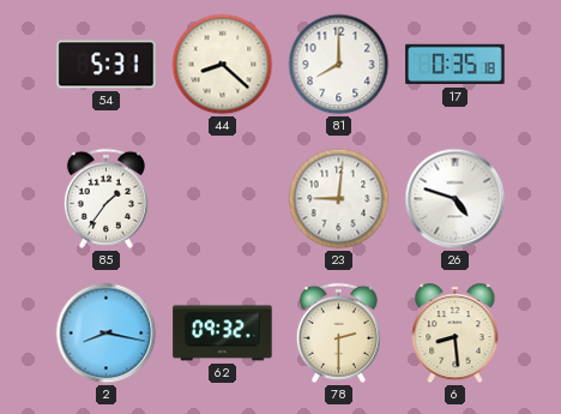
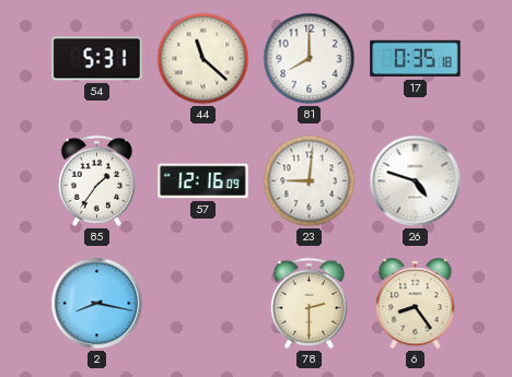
44: 8:22 -> 11:22 (203, 59)
57: none -> 12:16 (203, 181)
62: 09:32 -> none (223, 334)
6: 8:29 -> 8:24 (416, 304)
